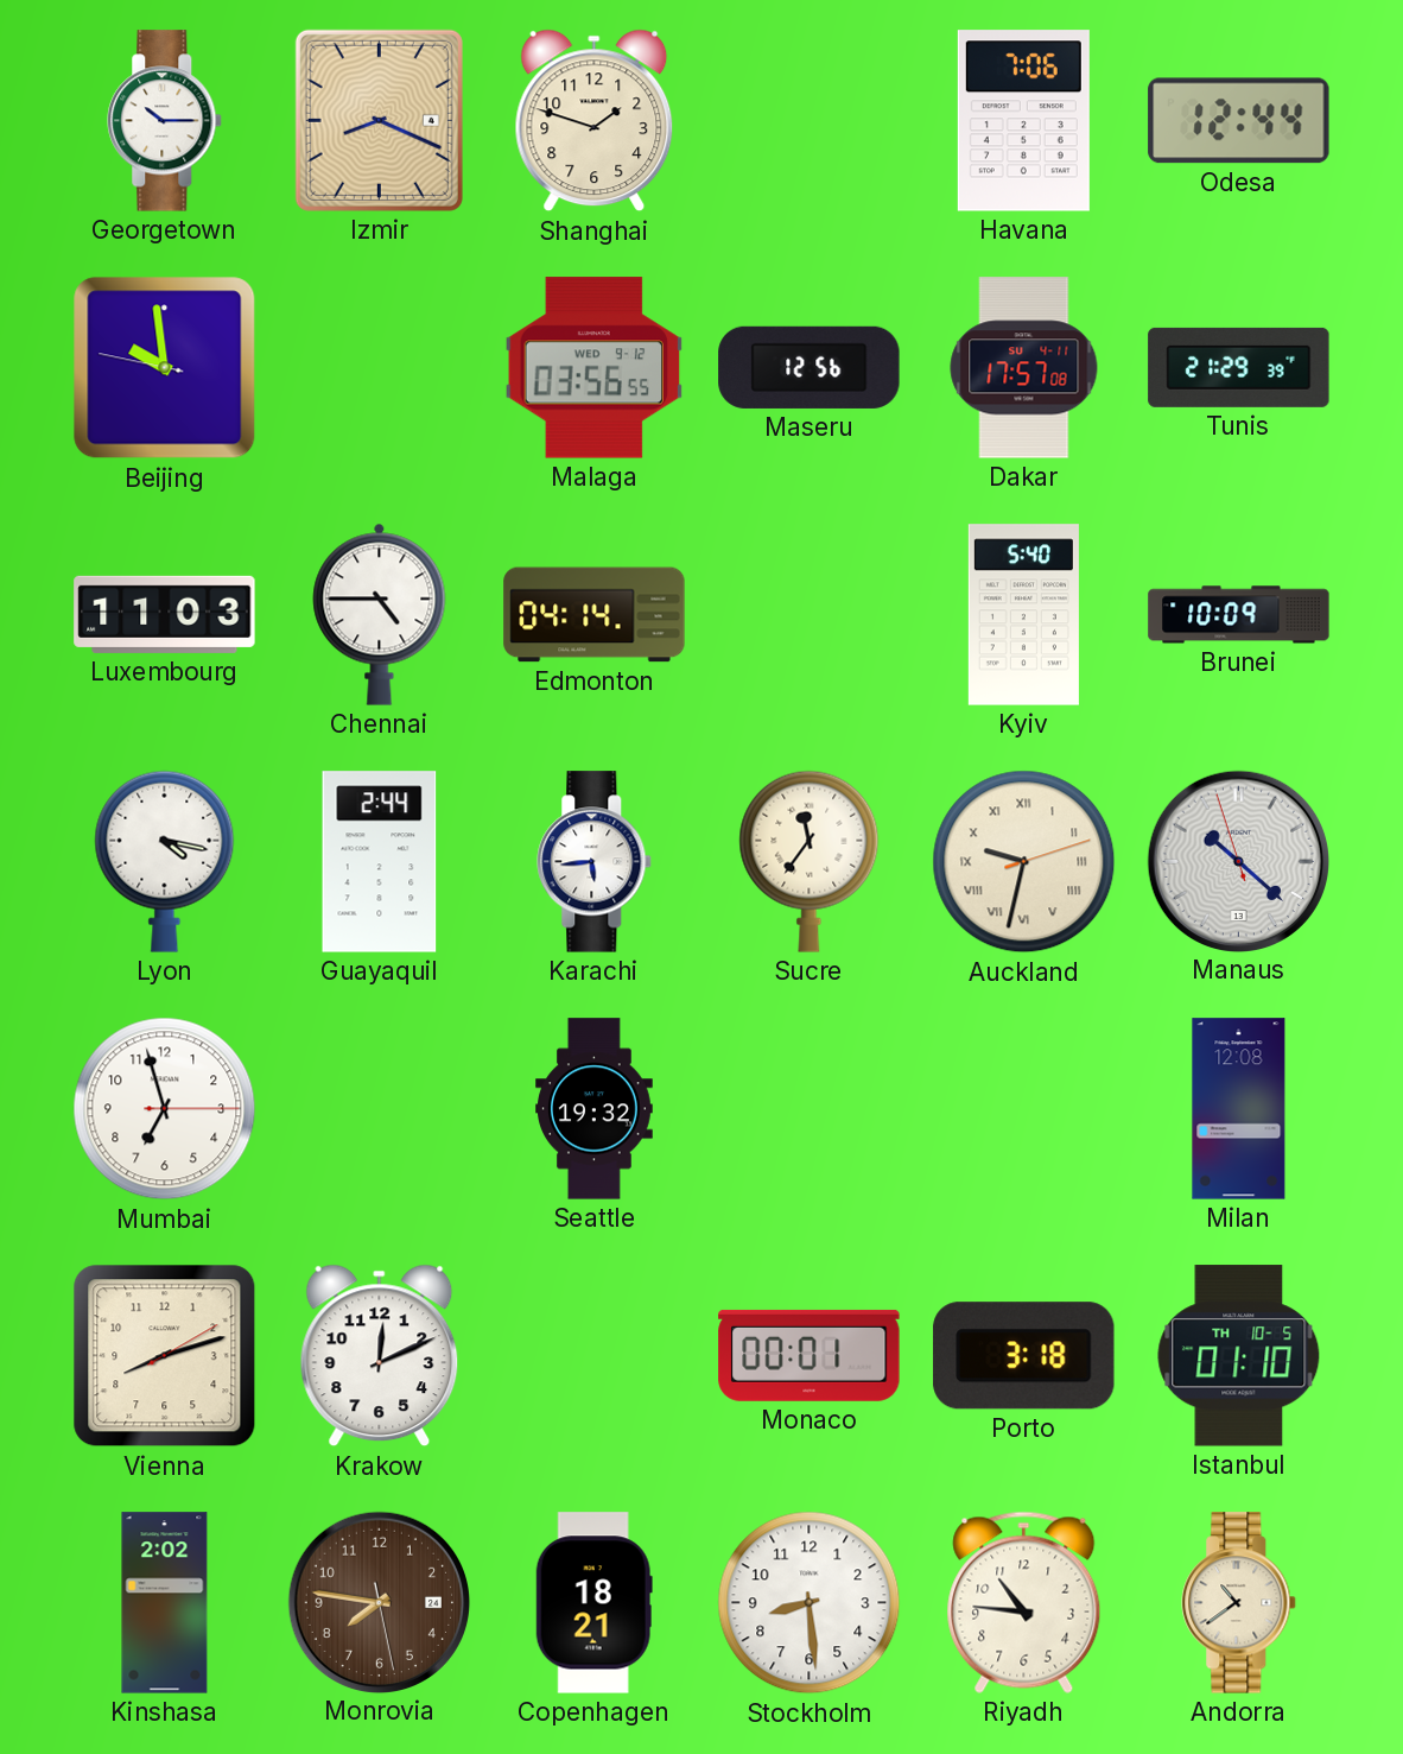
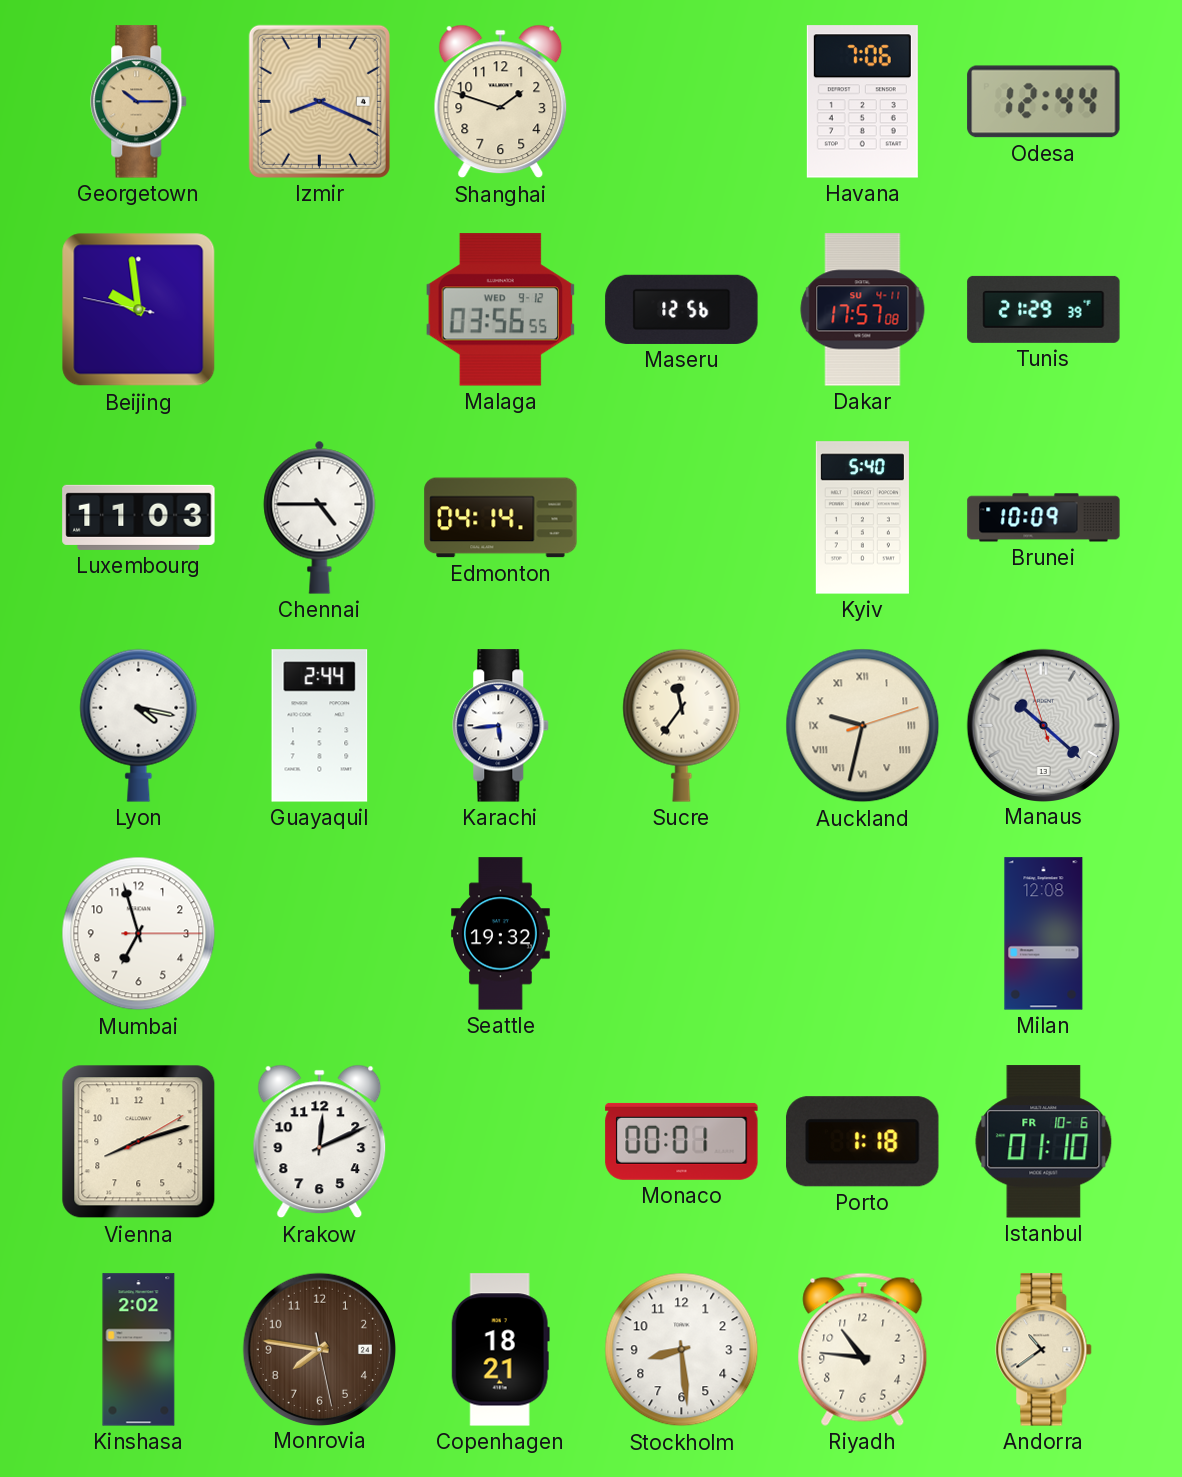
Georgetown dial: white -> champagne (139, 102)
Porto: 3:18 -> 1:18 (863, 1142)
Istanbul date: TH 10-5 -> FR 10-6 (1044, 1142)
